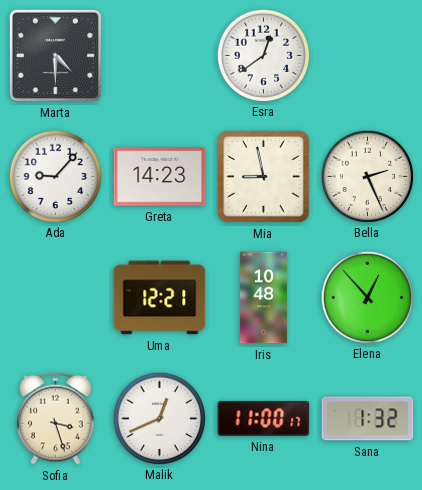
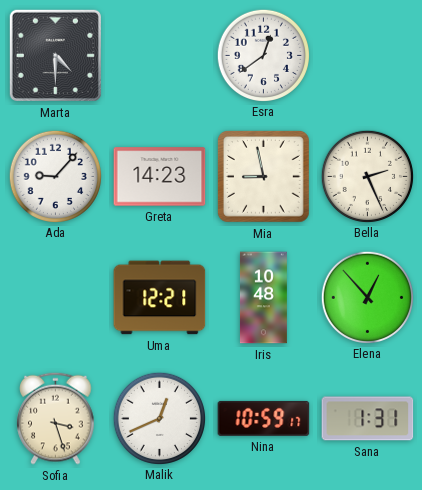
Nina: 11:00 -> 10:59 (264, 418)
Sana: 1:32 -> 1:31 (368, 419)
